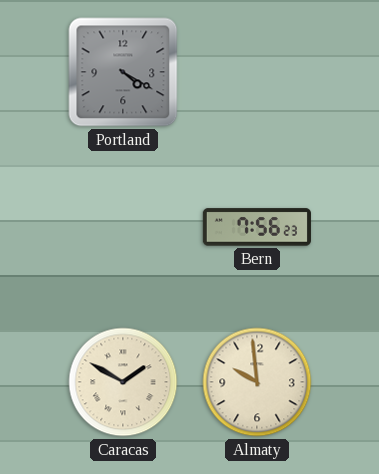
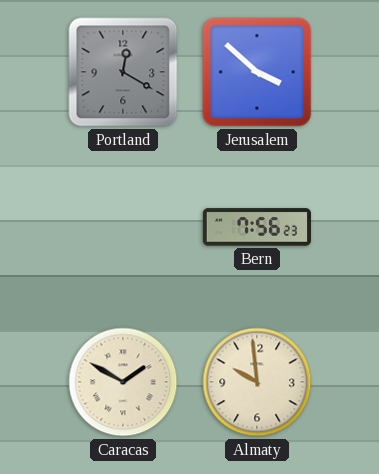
Portland: 4:20 -> 12:20 (123, 72)
Jerusalem: none -> 3:52 (257, 72)
